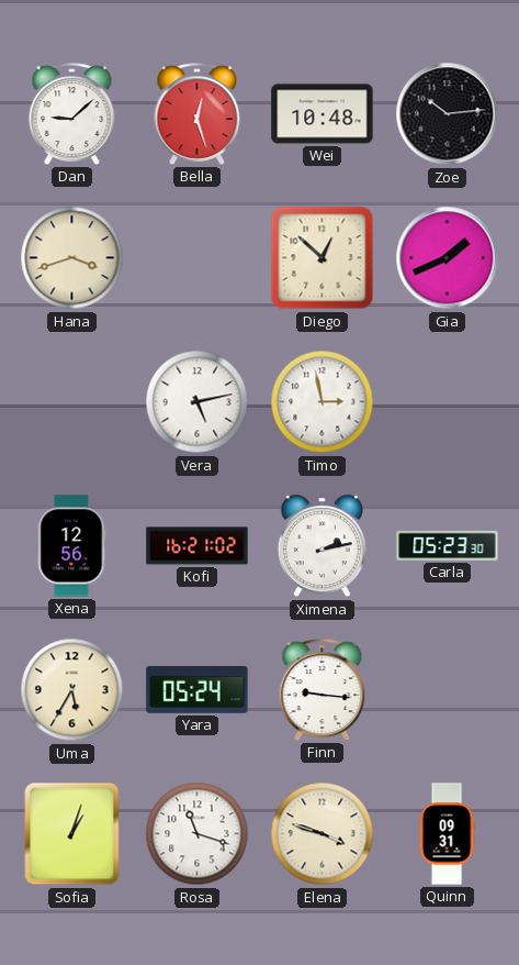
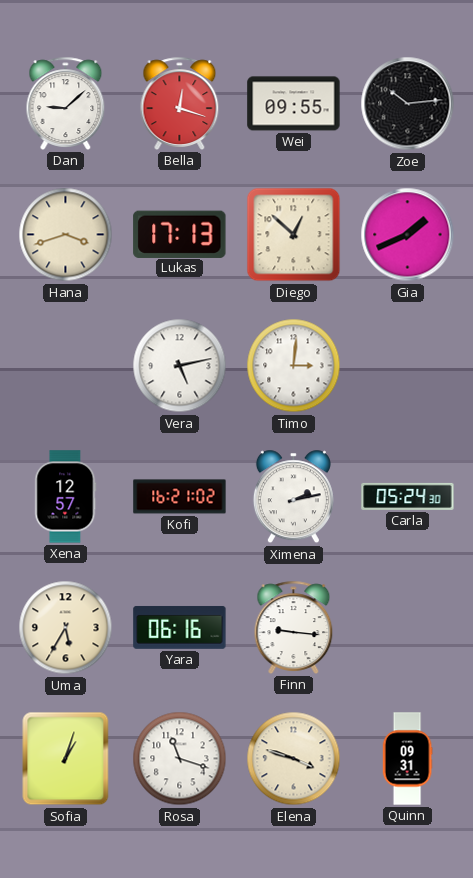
Bella: 12:27 -> 12:18 (180, 103)
Wei: 10:48 -> 09:55 (294, 104)
Lukas: none -> 17:13 (180, 234)
Timo: 2:58 -> 3:01 (294, 366)
Xena: 12:56 -> 12:57 (66, 497)
Carla: 05:23 -> 05:24 (408, 496)
Yara: 05:24 -> 06:16 (180, 627)
